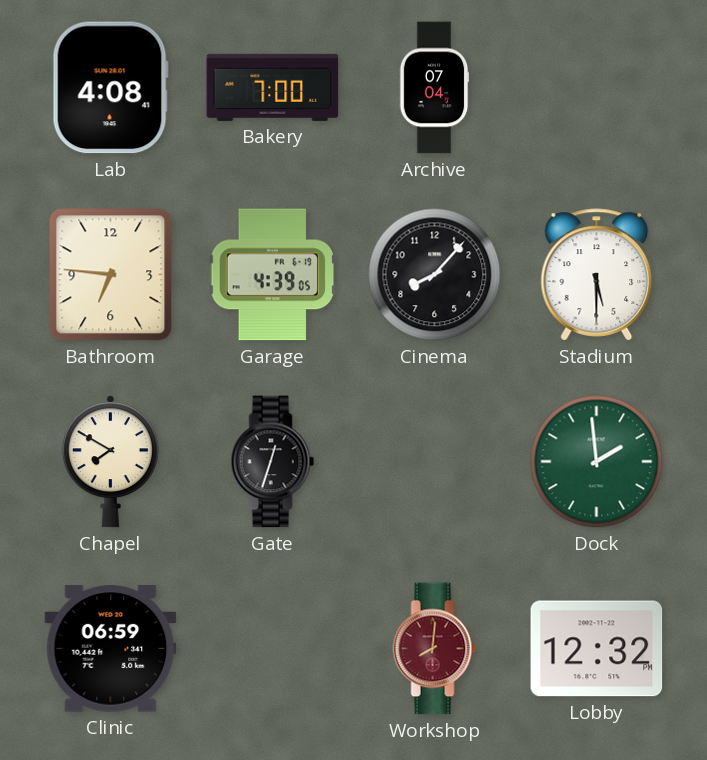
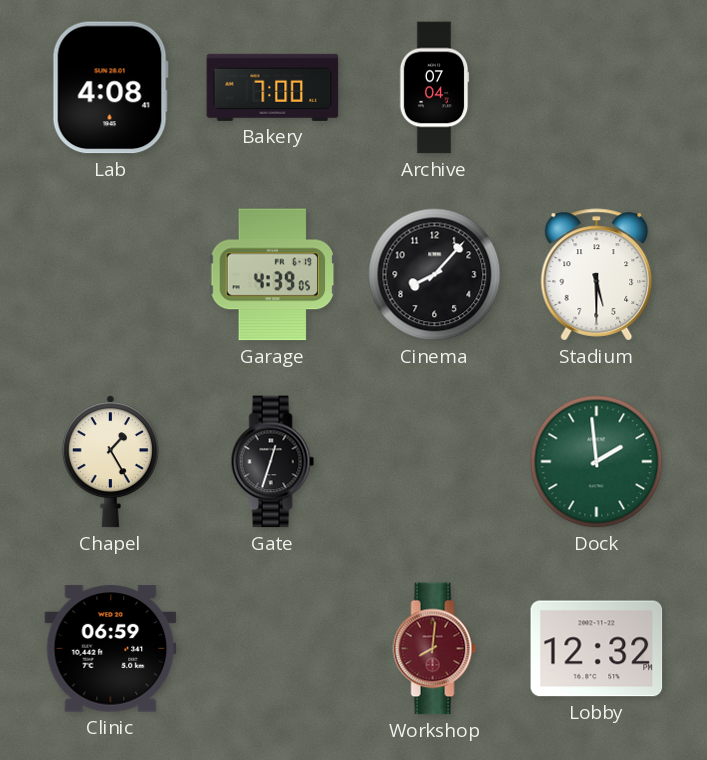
Bathroom: 6:46 -> none (111, 275)
Chapel: 7:50 -> 1:25 (110, 462)
